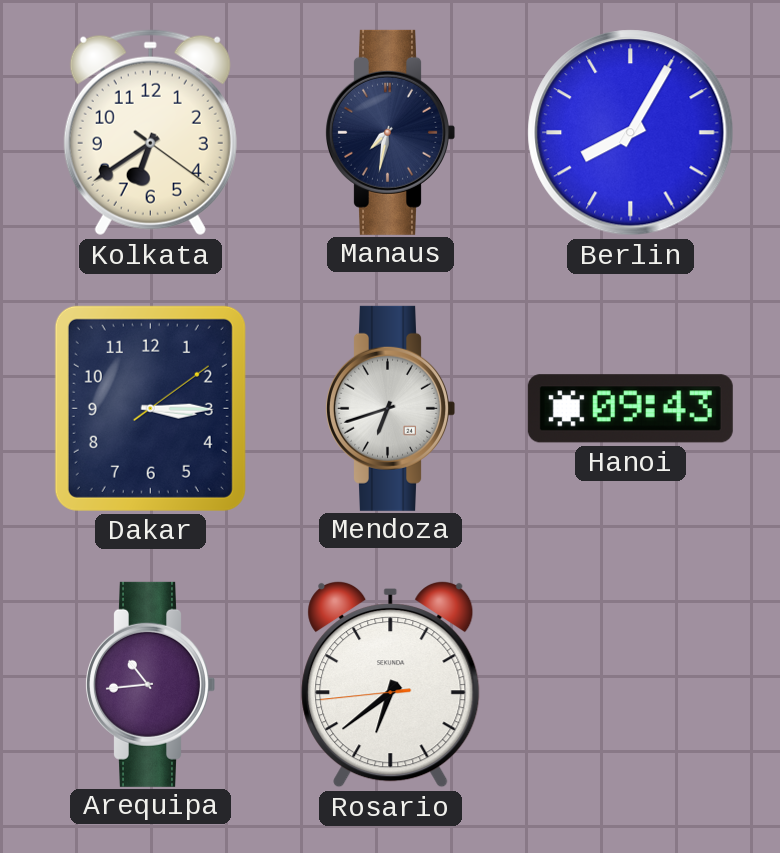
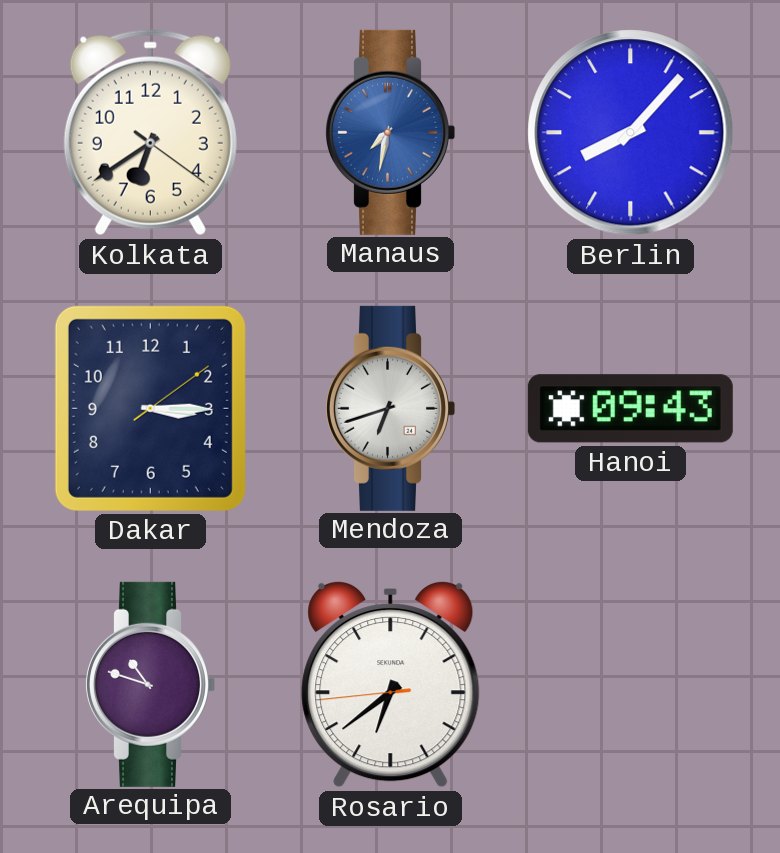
Manaus dial: navy -> blue (391, 132)
Berlin: 8:05 -> 8:07 (631, 133)
Arequipa: 10:44 -> 10:48 (151, 684)
